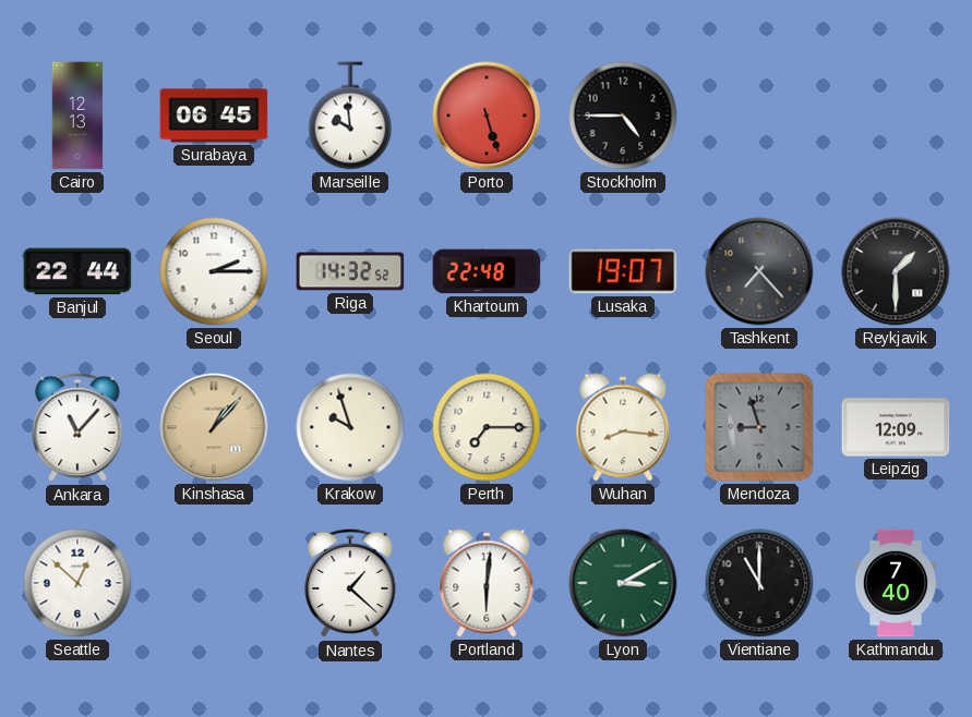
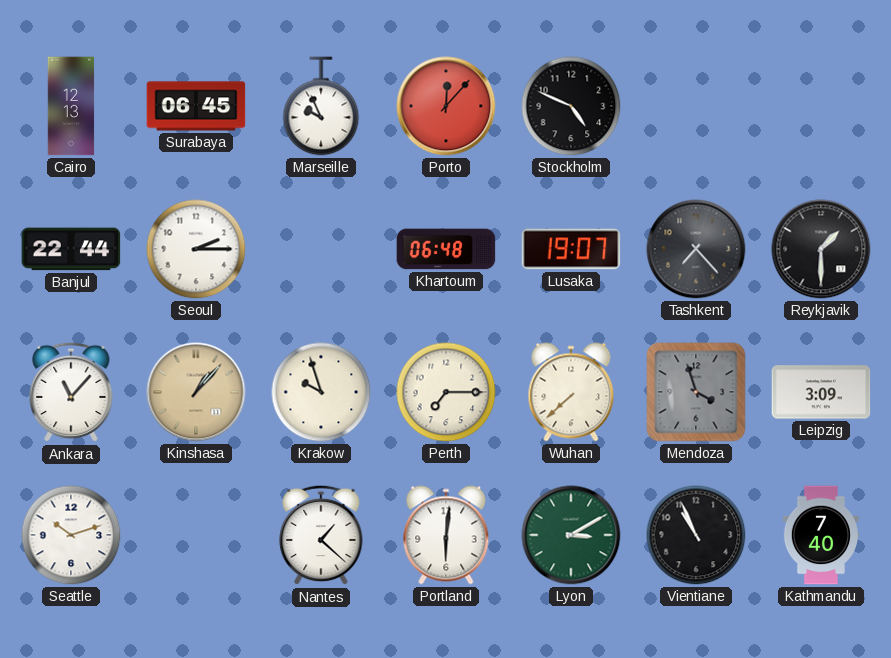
Marseille: 9:59 -> 9:56 (321, 106)
Porto: 5:27 -> 12:07 (446, 106)
Stockholm: 4:45 -> 4:49 (571, 106)
Riga: 14:32 -> none (350, 271)
Khartoum: 22:48 -> 06:48 (446, 249)
Wuhan: 8:16 -> 7:38 (571, 392)
Mendoza: 8:57 -> 3:57 (696, 392)
Leipzig: 12:09 -> 3:09 (821, 392)
Seattle: 12:52 -> 10:12 (71, 535)
Vientiane: 11:00 -> 10:56 (696, 535)
